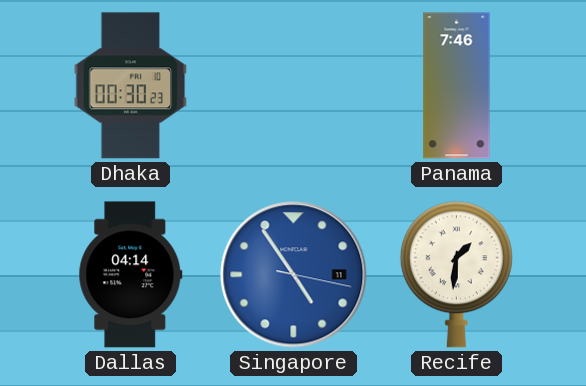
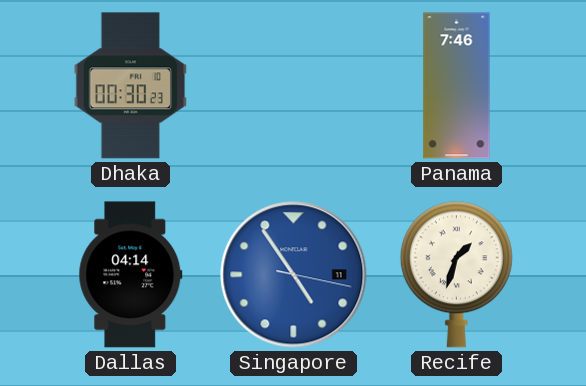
Recife: 1:31 -> 1:33 (456, 275)
